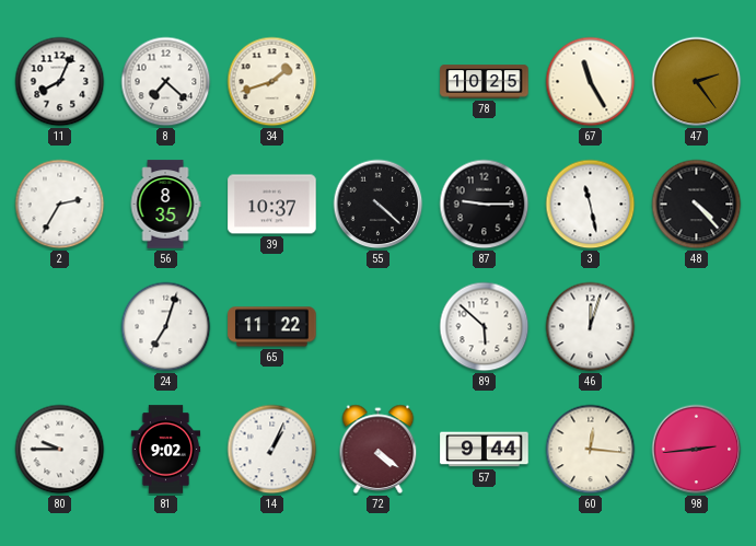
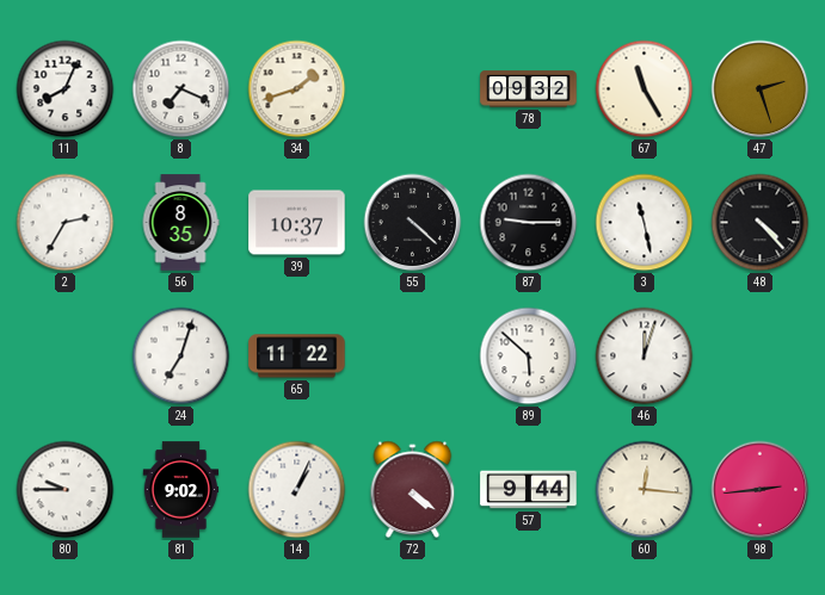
8: 7:22 -> 7:19 (181, 89)
78: 10:25 -> 09:32 (529, 89)
47: 2:24 -> 2:27 (761, 89)
